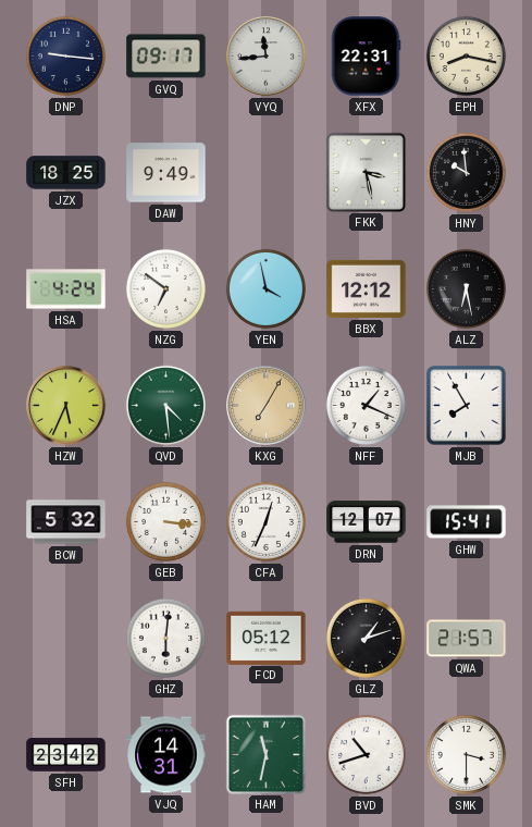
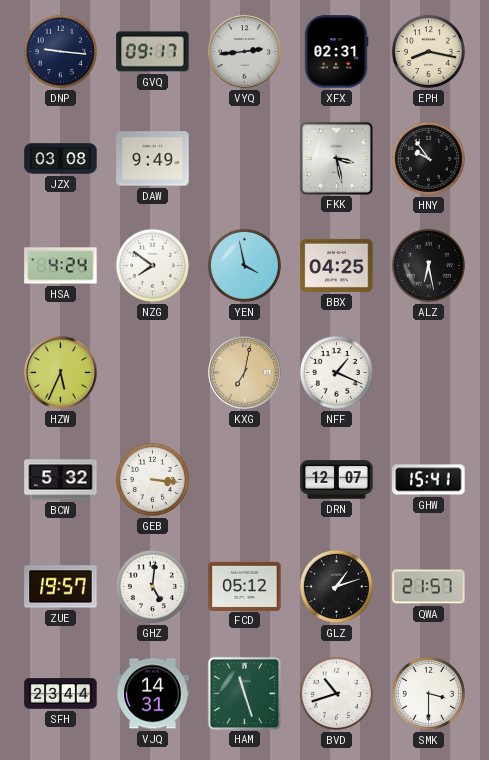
VYQ: 11:44 -> 2:44 (245, 52)
XFX: 22:31 -> 02:31 (336, 52)
JZX: 18:25 -> 03:08 (61, 159)
HNY: 9:59 -> 9:54 (428, 158)
NZG: 6:51 -> 7:51 (152, 265)
BBX: 12:12 -> 04:25 (337, 265)
QVD: 4:29 -> none (165, 405)
KXG: 7:05 -> 7:02 (245, 373)
MJB: 7:55 -> none (467, 406)
CFA: 12:34 -> none (265, 521)
ZUE: none -> 19:57 (61, 587)
GHZ: 6:01 -> 5:01 (152, 586)
SFH: 23:42 -> 23:44 (61, 694)
HAM: 11:32 -> 11:27 (244, 693)
